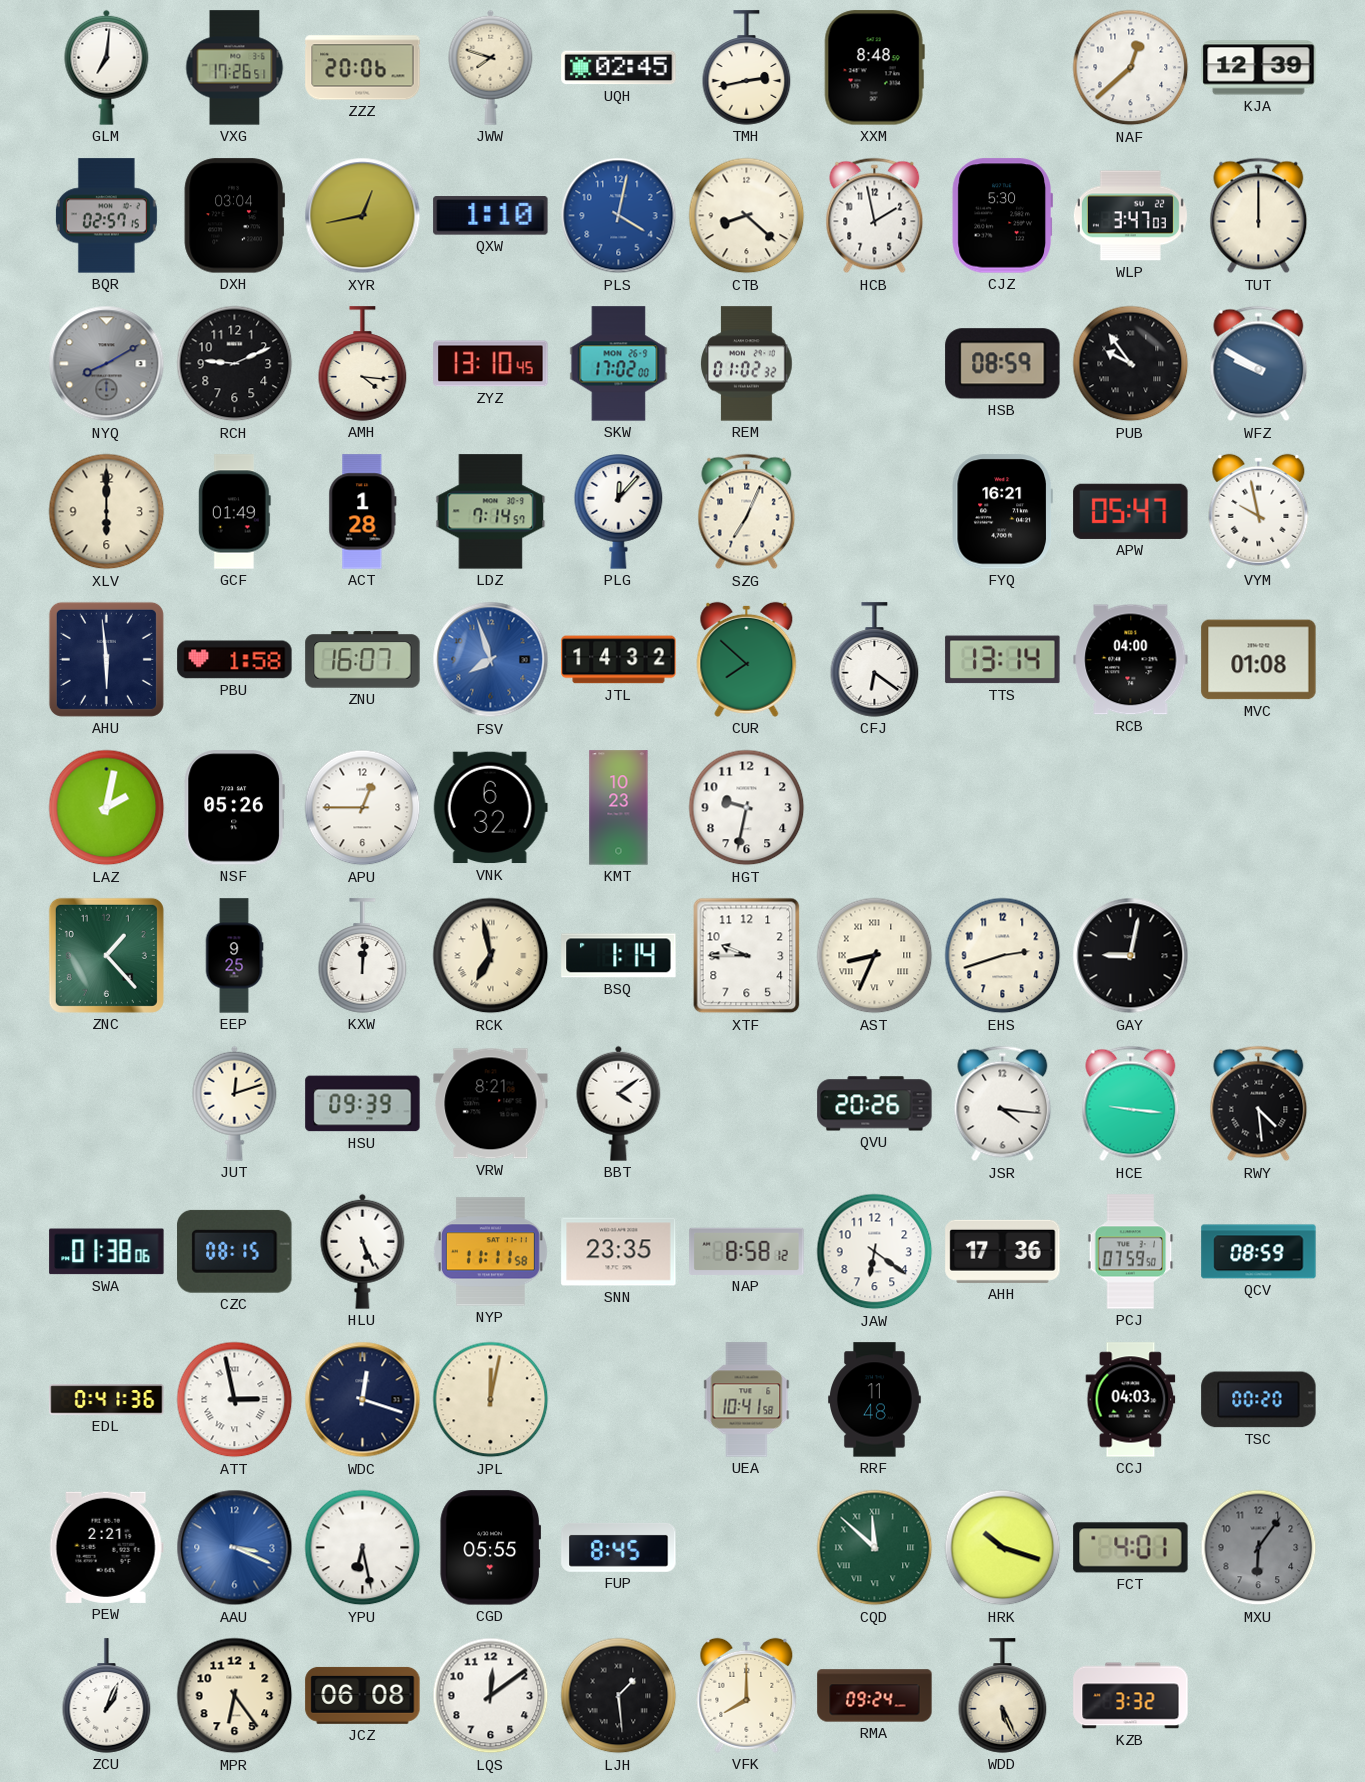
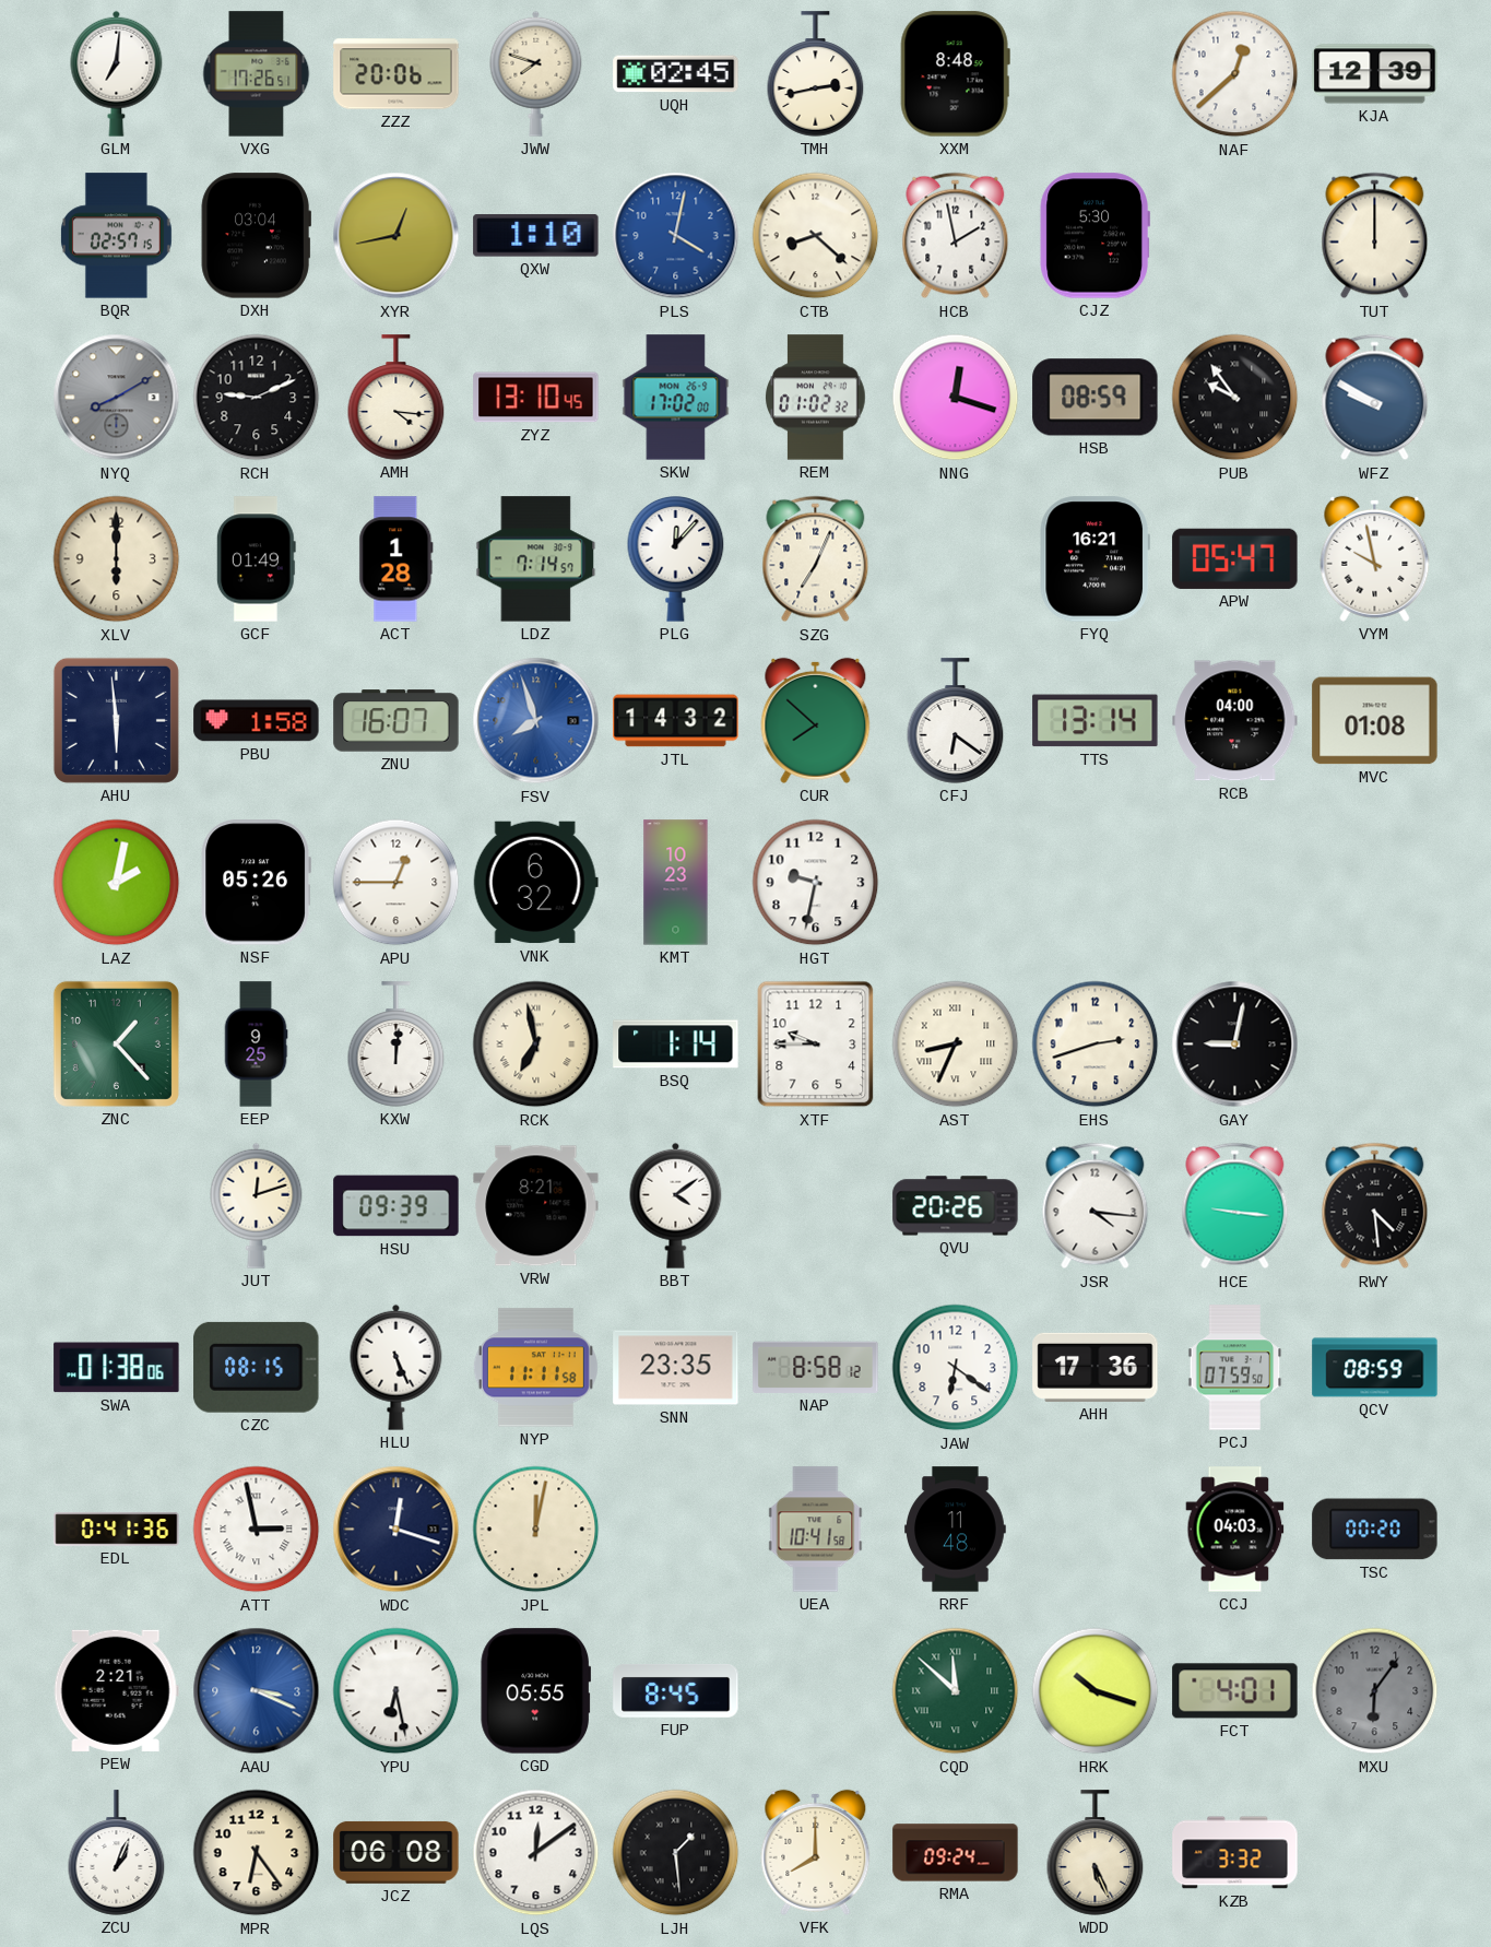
WLP: 3:47 -> none (1130, 216)
NNG: none -> 12:18 (956, 398)
